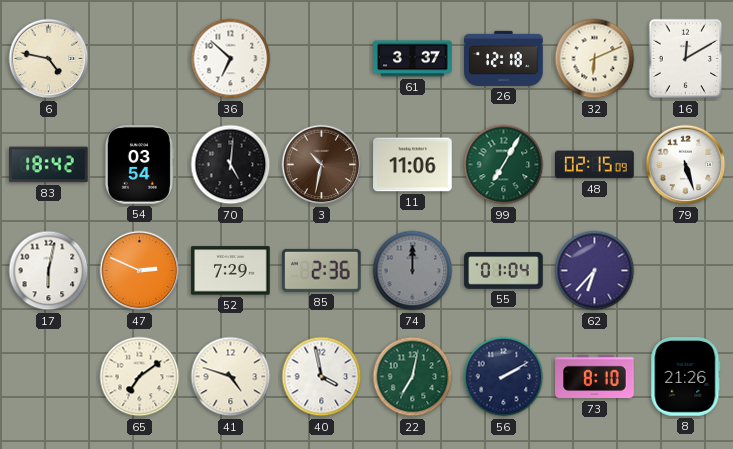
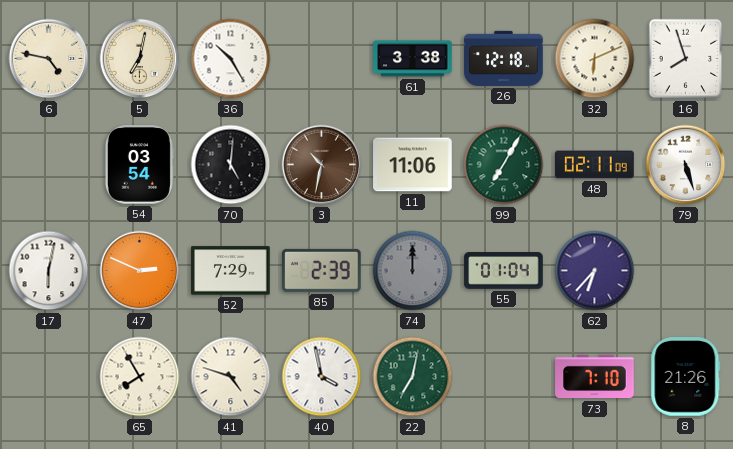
5: none -> 7:02 (140, 59)
36: 6:52 -> 10:25 (231, 59)
61: 3:37 -> 3:38 (413, 59)
16: 12:10 -> 7:57 (686, 59)
83: 18:42 -> none (49, 165)
48: 02:15 -> 02:11 (595, 165)
85: 2:36 -> 2:39 (322, 270)
65: 7:09 -> 7:55 (140, 377)
56: 2:10 -> none (504, 377)
73: 8:10 -> 7:10 (595, 377)
